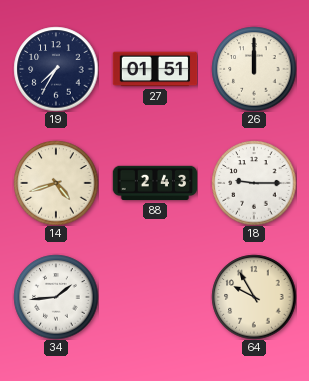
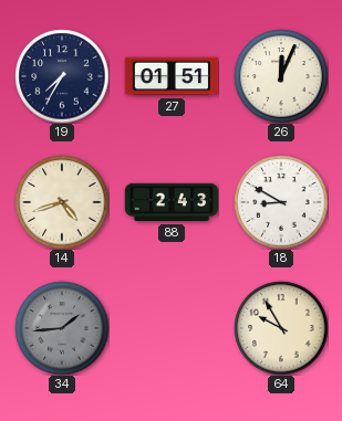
26: 12:00 -> 12:04 (281, 76)
18: 9:15 -> 8:50 (281, 202)
34 dial: white -> grey (62, 328)
